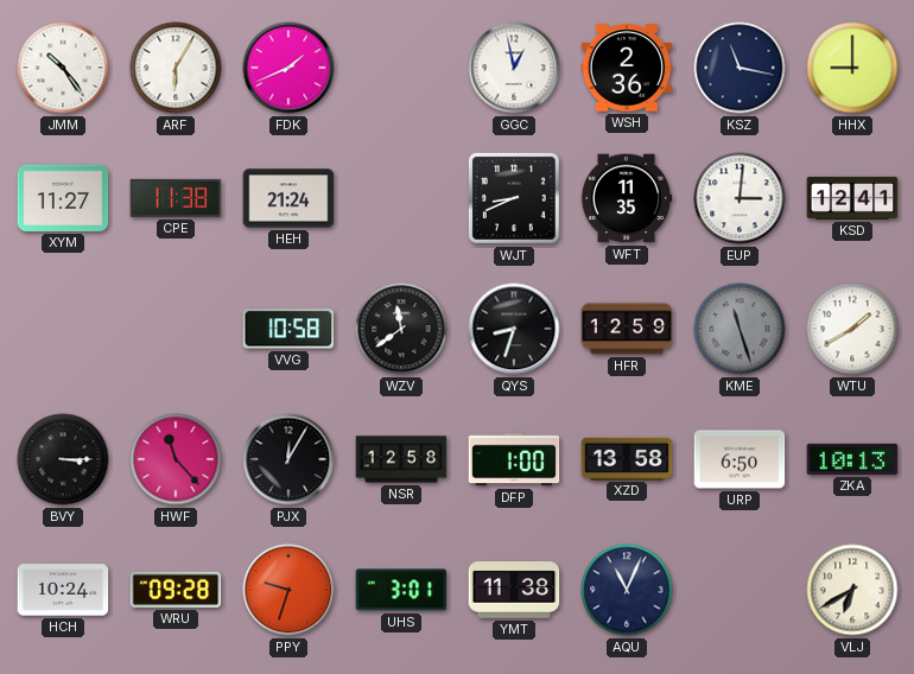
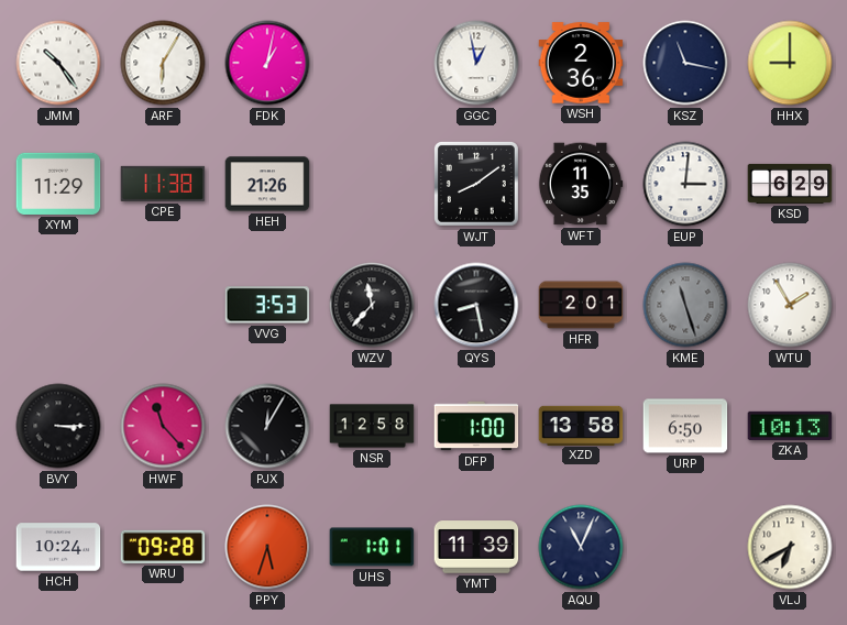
FDK: 1:41 -> 1:02 (267, 63)
XYM: 11:27 -> 11:29 (58, 184)
HEH: 21:24 -> 21:26 (267, 184)
WJT: 8:41 -> 8:09 (476, 184)
KSD: 12:41 -> 6:29 (790, 184)
VVG: 10:58 -> 3:53 (267, 305)
WZV: 11:39 -> 11:37 (372, 305)
QYS: 8:33 -> 8:28 (476, 305)
HFR: 12:59 -> 2:01 (581, 305)
WTU: 1:40 -> 1:55 (790, 305)
PPY: 9:33 -> 5:33 (267, 547)
UHS: 3:01 -> 1:01 (372, 547)
YMT: 11:38 -> 11:39 (476, 547)
